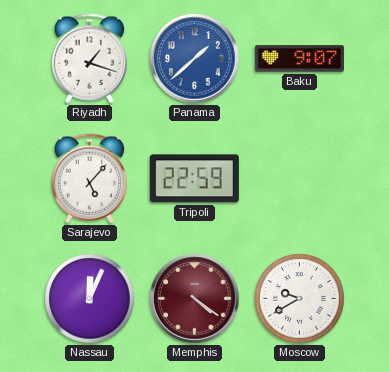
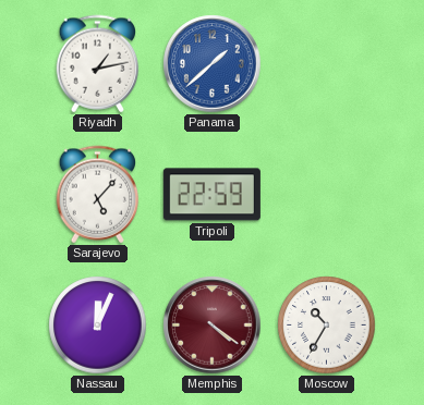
Riyadh: 1:18 -> 1:13 (98, 64)
Baku: 9:07 -> none (299, 59)
Moscow: 9:40 -> 10:35 (327, 326)
